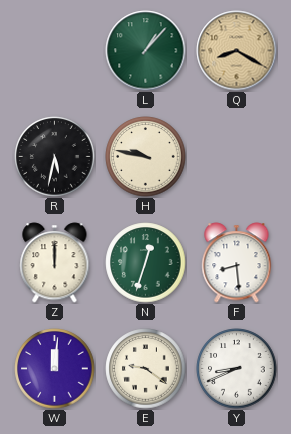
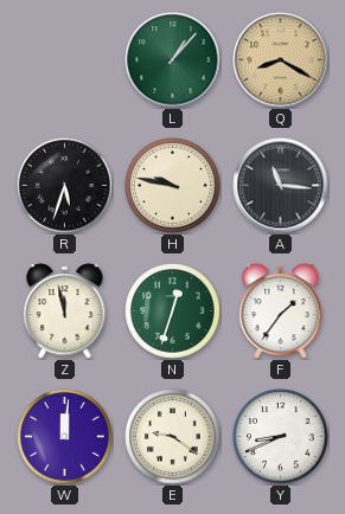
R: 5:32 -> 5:33 (65, 186)
A: none -> 11:16 (281, 186)
Z: 12:00 -> 11:58 (65, 311)
F: 8:29 -> 1:36 (281, 311)
